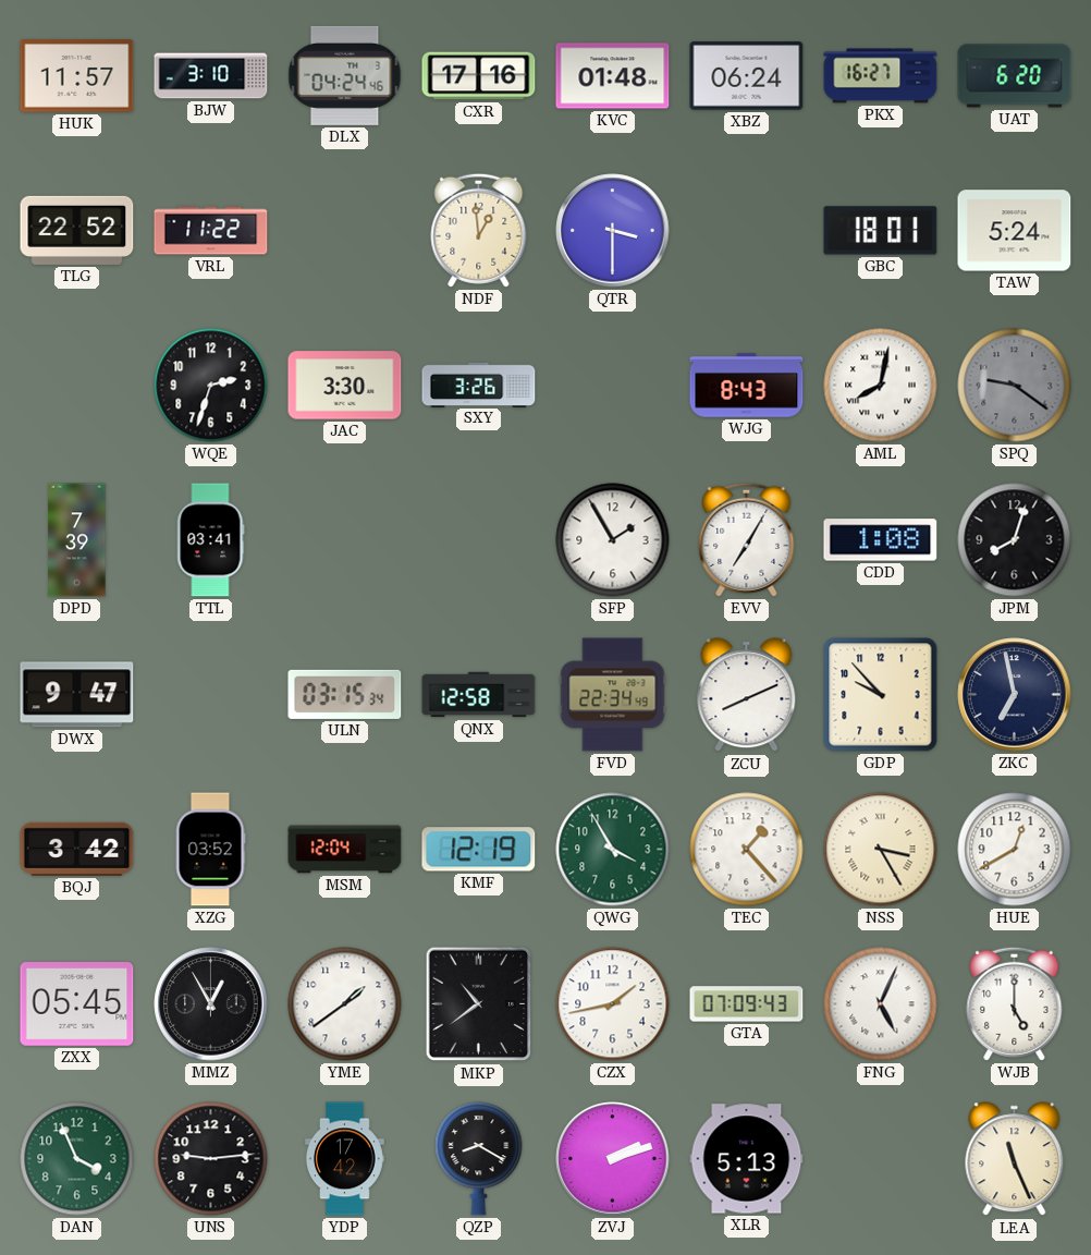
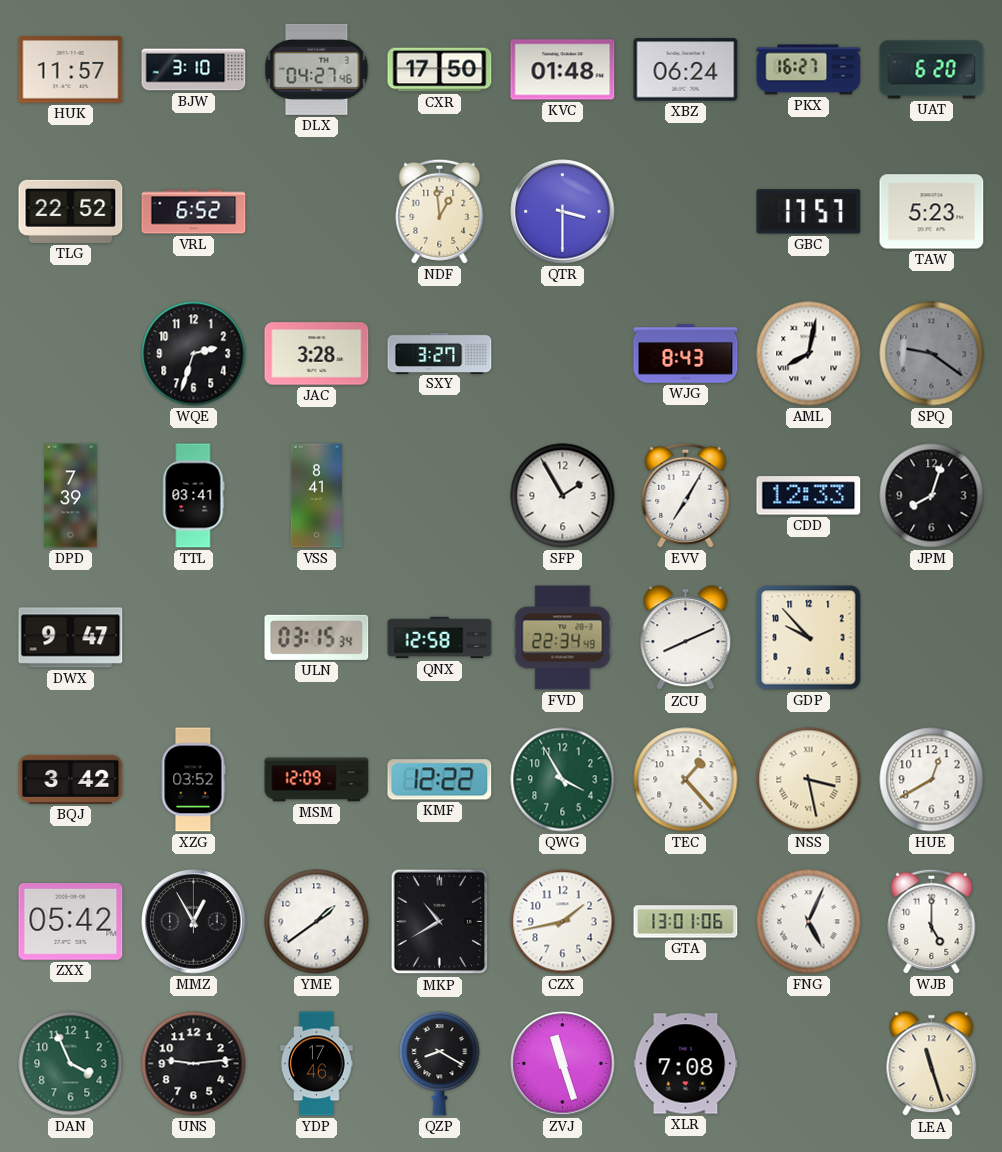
DLX: 04:24 -> 04:27 (317, 69)
CXR: 17:16 -> 17:50 (440, 70)
VRL: 11:22 -> 6:52 (194, 212)
GBC: 18:01 -> 17:57 (809, 212)
TAW: 5:24 -> 5:23 (932, 212)
JAC: 3:30 -> 3:28 (317, 354)
SXY: 3:26 -> 3:27 (440, 353)
VSS: none -> 8:41 (316, 496)
CDD: 1:08 -> 12:33 (809, 496)
ZKC: 6:58 -> none (1015, 695)
MSM: 12:04 -> 12:09 (317, 780)
KMF: 12:19 -> 12:22 (440, 780)
NSS: 3:25 -> 3:28 (809, 780)
ZXX: 05:45 -> 05:42 (71, 922)
MKP: 10:39 -> 10:40 (440, 922)
GTA: 07:09 -> 13:01 (686, 922)
YDP: 17:42 -> 17:46 (317, 1064)
ZVJ: 2:12 -> 11:27 (563, 1064)
XLR: 5:13 -> 7:08 (686, 1064)
LEA: 11:26 -> 11:27 (932, 1064)
